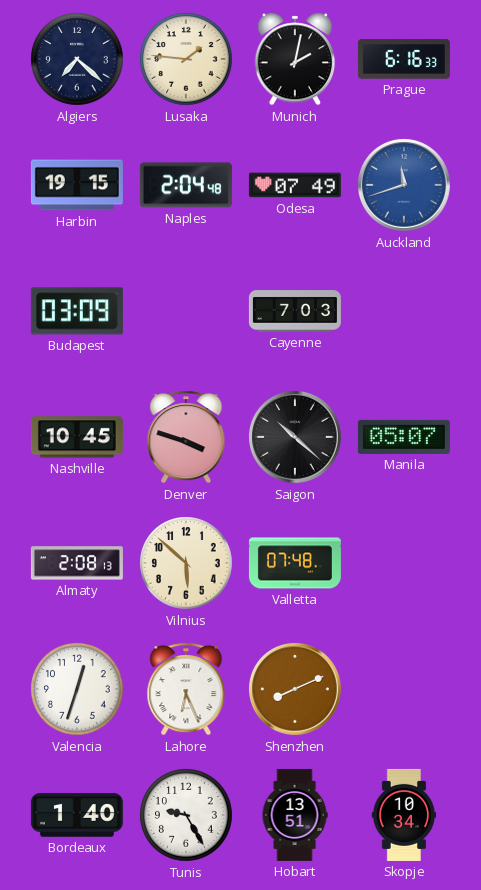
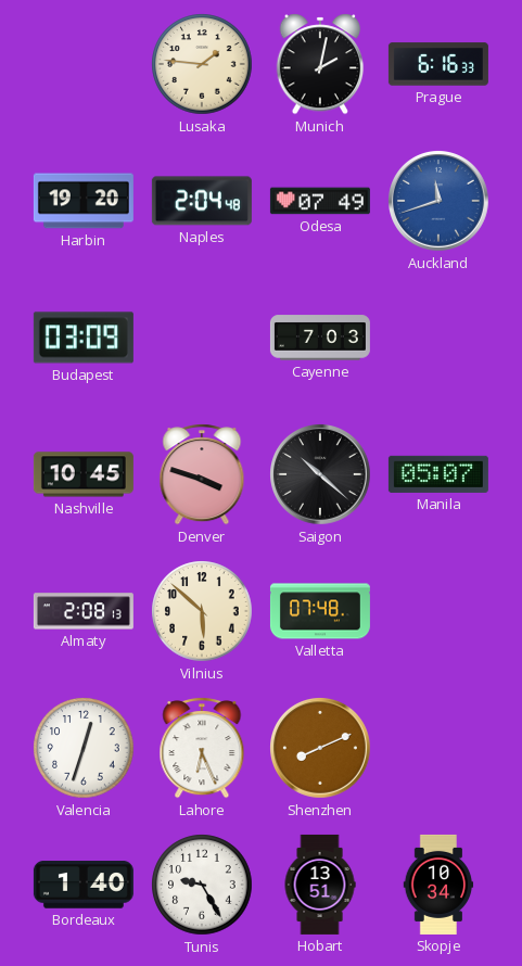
Algiers: 7:22 -> none (77, 59)
Harbin: 19:15 -> 19:20 (84, 201)
